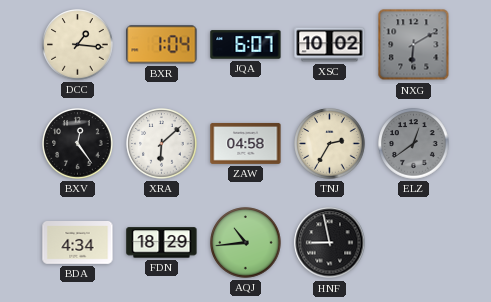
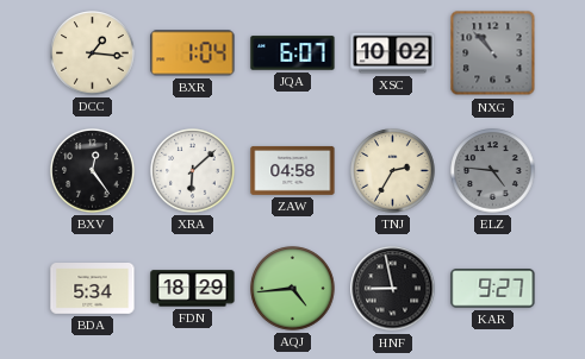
NXG: 6:10 -> 10:53 (493, 53)
ELZ: 12:39 -> 4:46 (493, 171)
BDA: 4:34 -> 5:34 (93, 289)
AQJ: 10:44 -> 4:44 (293, 289)
KAR: none -> 9:27 (493, 289)
